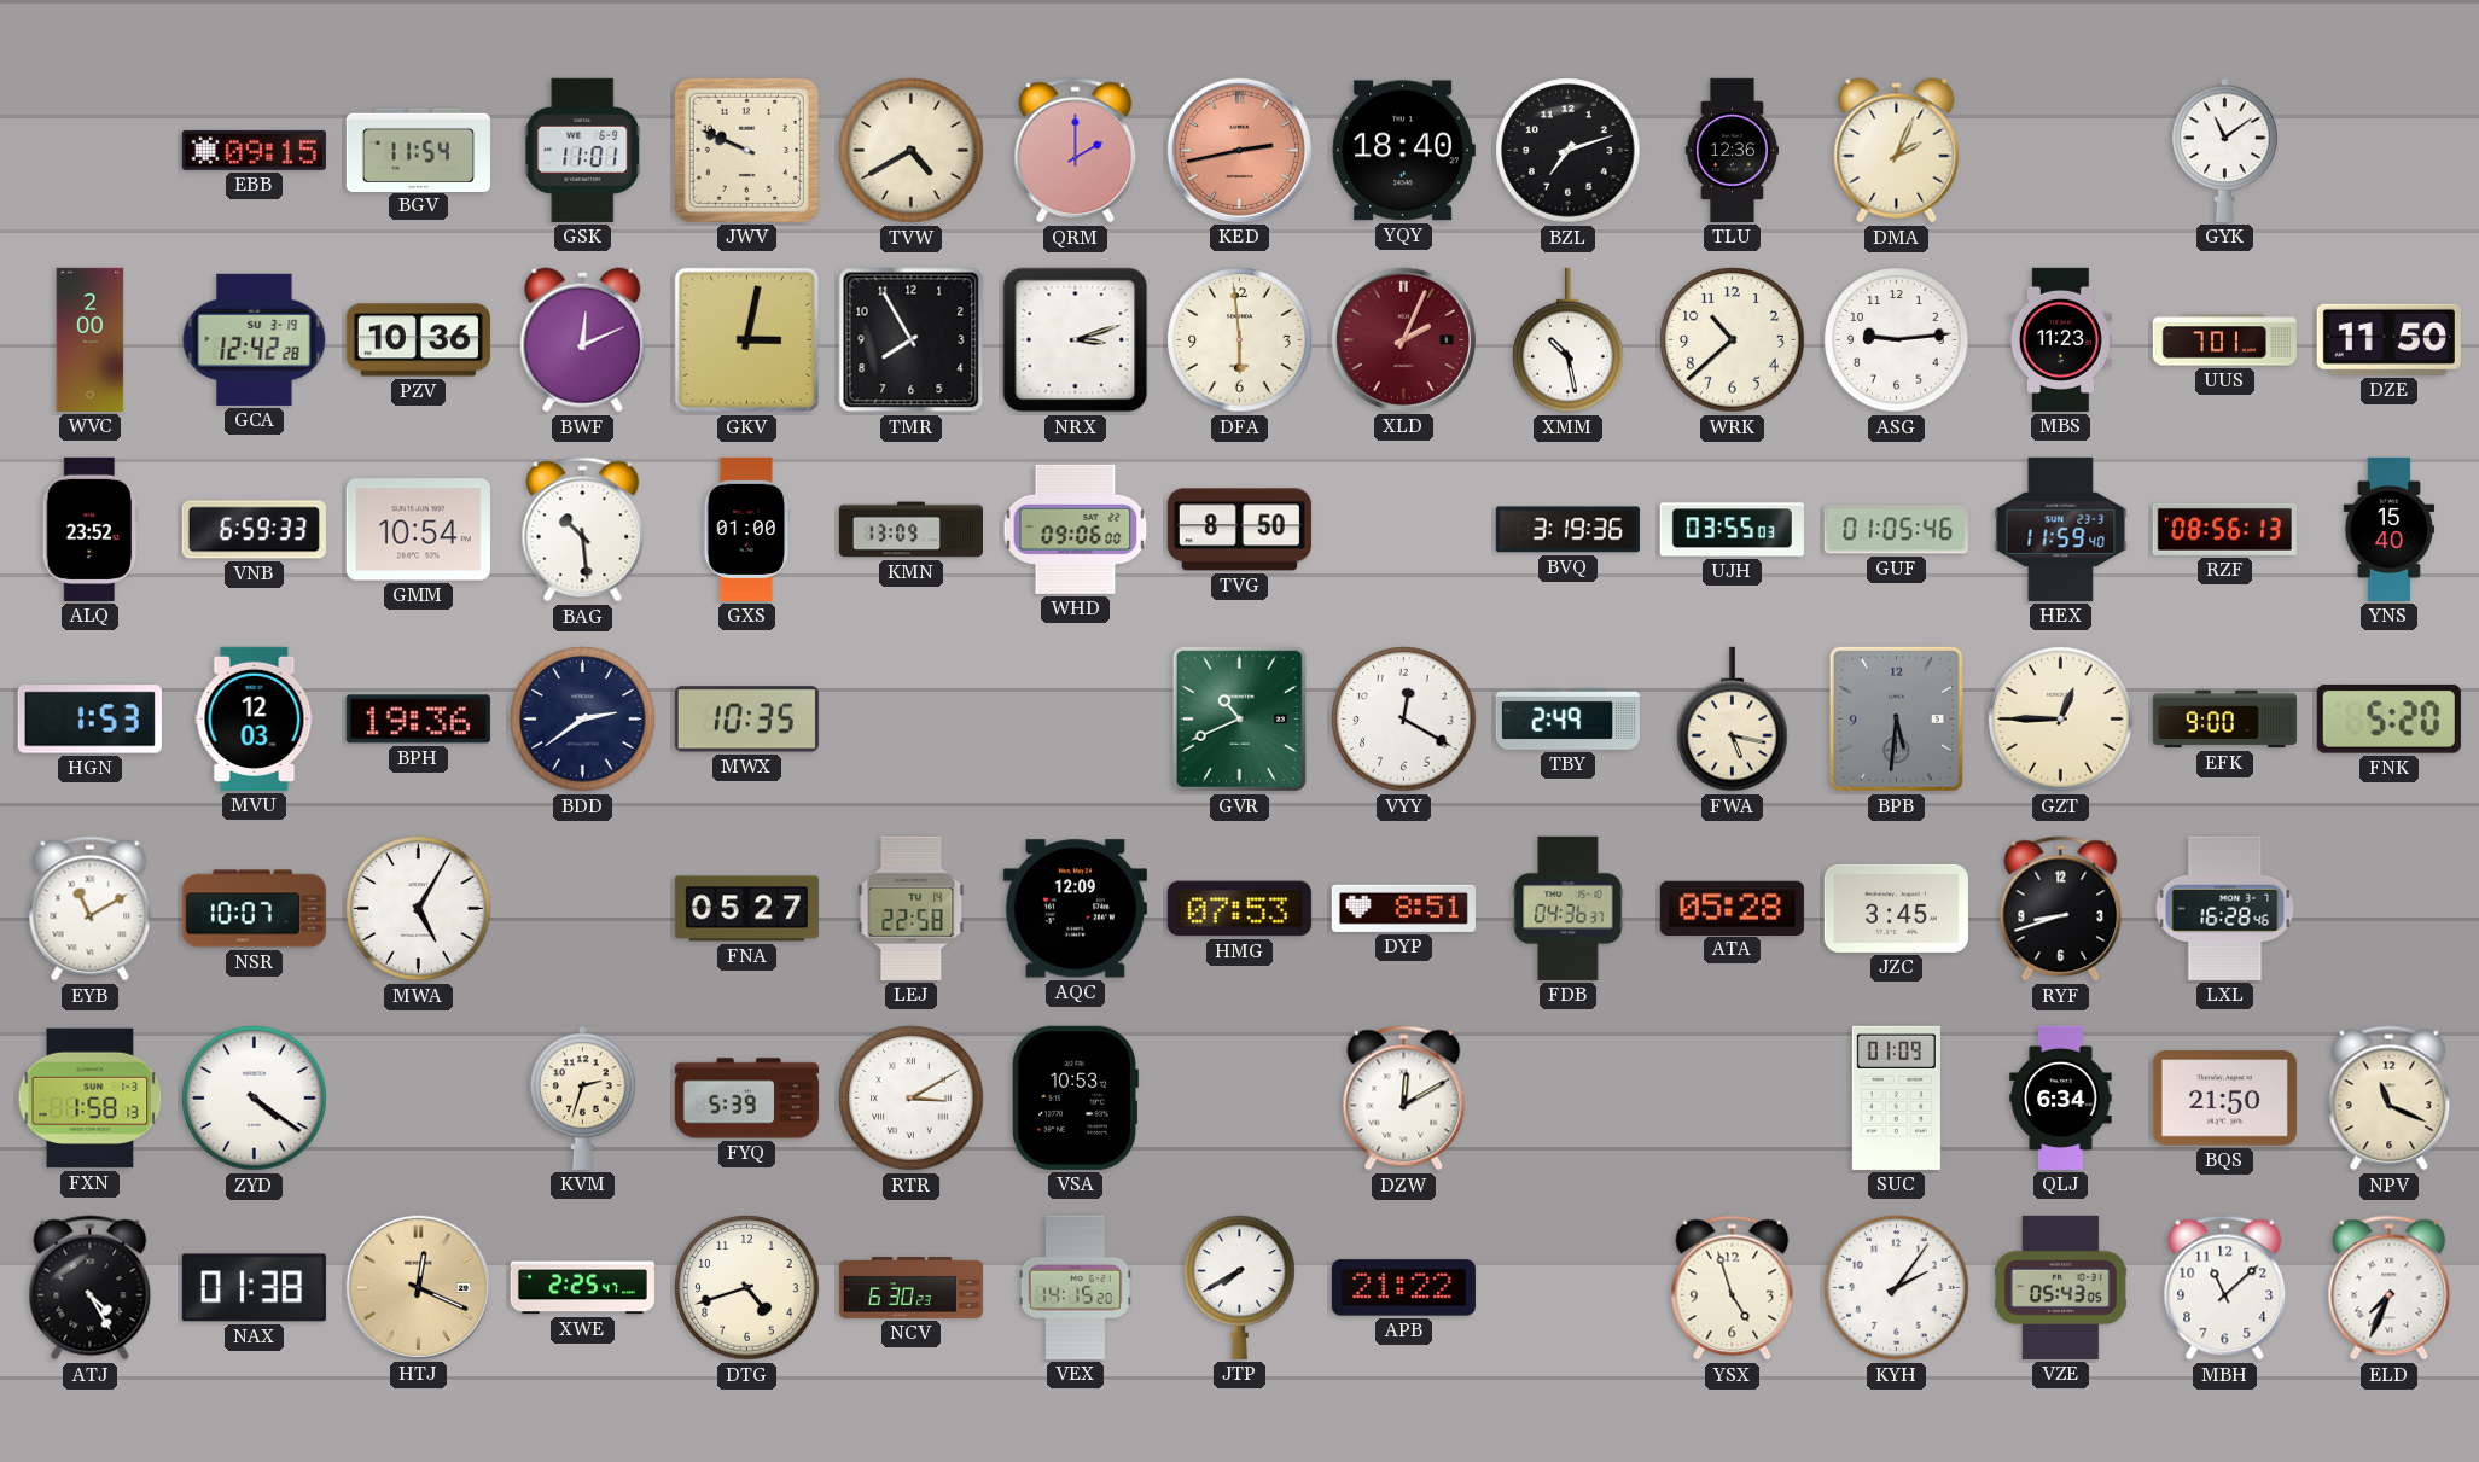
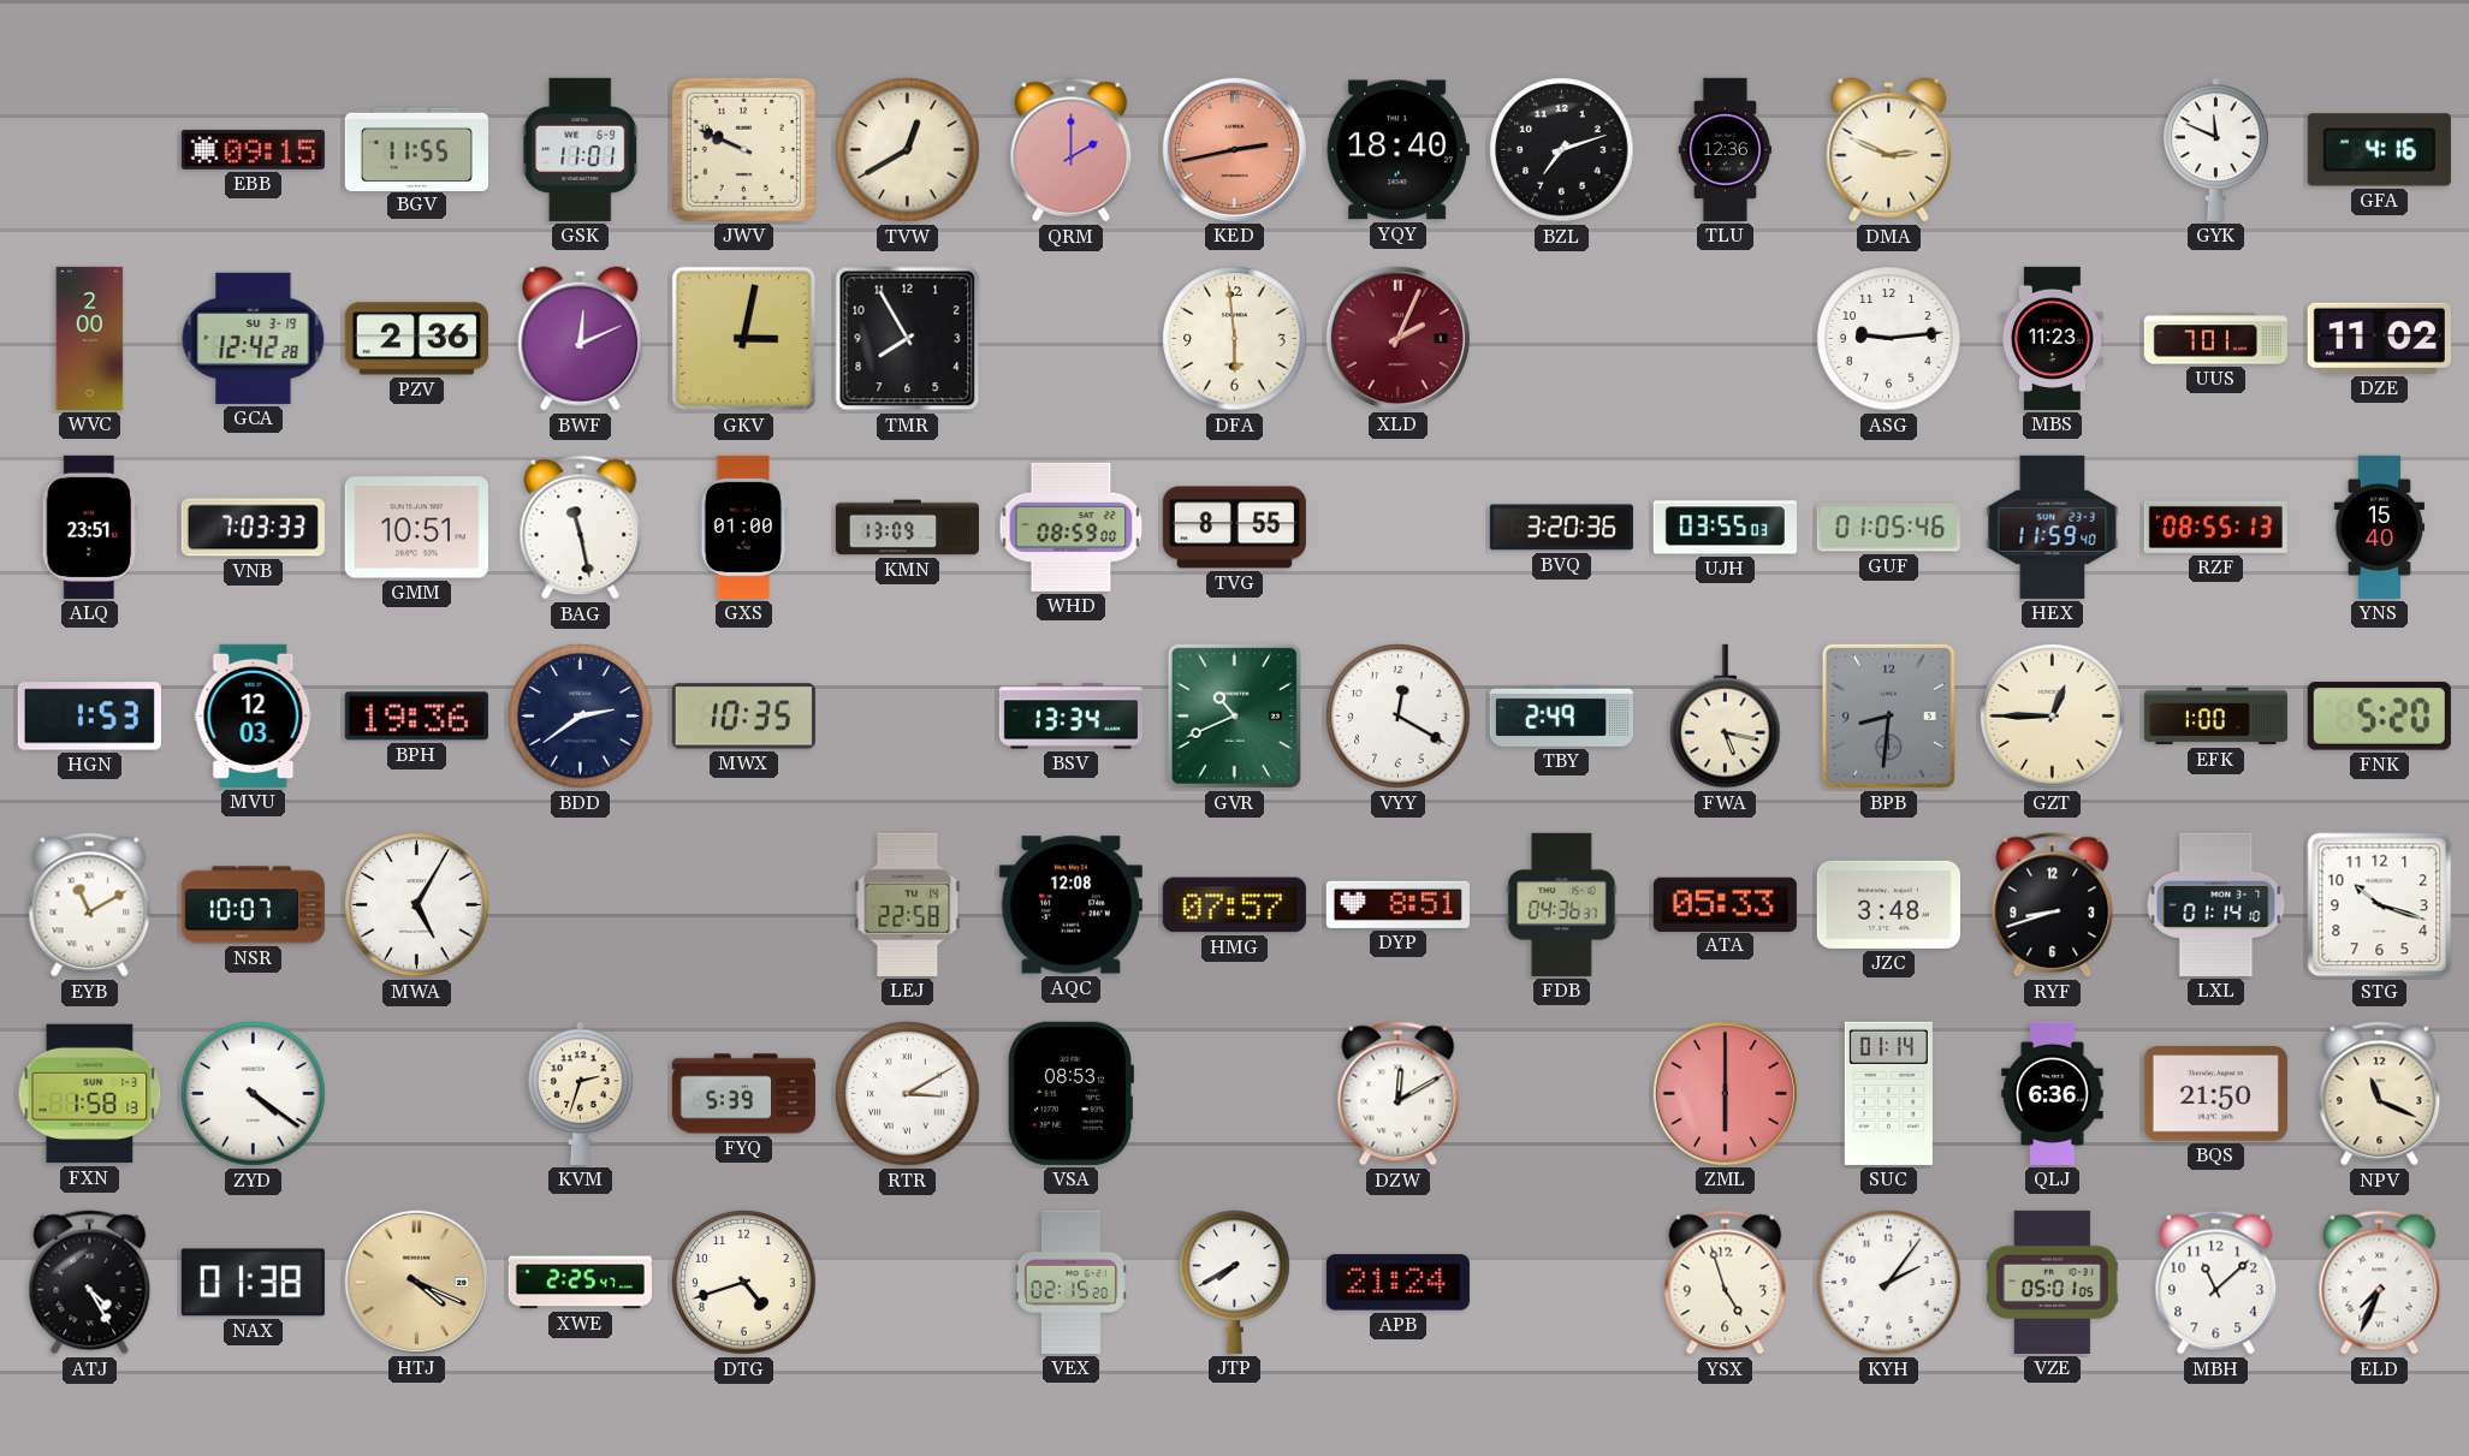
BGV: 11:54 -> 11:55 (416, 149)
TVW: 4:40 -> 12:40 (908, 150)
DMA: 2:04 -> 2:49 (1889, 150)
GYK: 11:09 -> 11:49 (2216, 149)
GFA: none -> 4:16 (2379, 150)
PZV: 10:36 -> 2:36 (416, 339)
NRX: 3:12 -> none (1076, 340)
XMM: 10:28 -> none (1569, 340)
WRK: 10:38 -> none (1733, 340)
DZE: 11:50 -> 11:02 (2379, 338)
ALQ: 23:52 -> 23:51 (90, 527)
VNB: 6:59 -> 7:03 (253, 528)
GMM: 10:54 -> 10:51 (416, 528)
BAG: 10:29 -> 11:28 (581, 528)
WHD: 09:06 -> 08:59 (1072, 527)
TVG: 8:50 -> 8:55 (1234, 528)
BVQ: 3:19 -> 3:20 (1561, 528)
RZF: 08:56 -> 08:55 (2215, 527)
BSV: none -> 13:34 (1070, 717)
BPB: 5:31 -> 8:31 (1888, 715)
EFK: 9:00 -> 1:00 (2215, 717)
FNA: 05:27 -> none (746, 909)
AQC: 12:09 -> 12:08 (1070, 905)
HMG: 07:53 -> 07:57 (1234, 905)
ATA: 05:28 -> 05:33 (1725, 904)
JZC: 3:45 -> 3:48 (1888, 904)
LXL: 16:28 -> 01:14 (2216, 904)
STG: none -> 10:18 (2380, 905)
VSA: 10:53 -> 08:53 (1069, 1093)
ZML: none -> 6:00 (1725, 1093)
SUC: 01:09 -> 01:14 (1888, 1093)
QLJ: 6:34 -> 6:36 (2053, 1093)
HTJ: 12:19 -> 4:19 (416, 1282)
NCV: 6:30 -> none (910, 1288)
VEX: 14:15 -> 02:15 (1070, 1282)
APB: 21:22 -> 21:24 (1397, 1283)
VZE: 05:43 -> 05:01 (2052, 1282)
